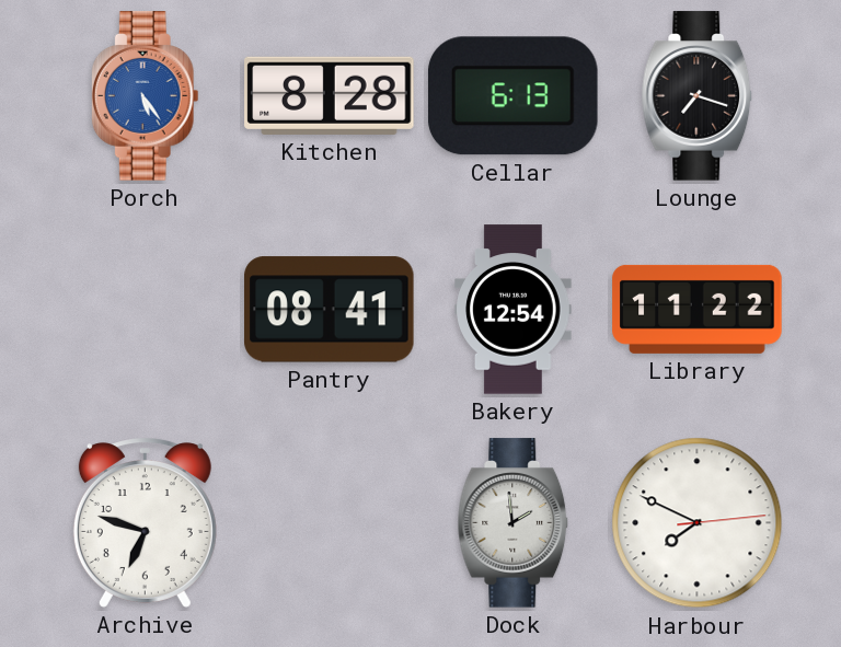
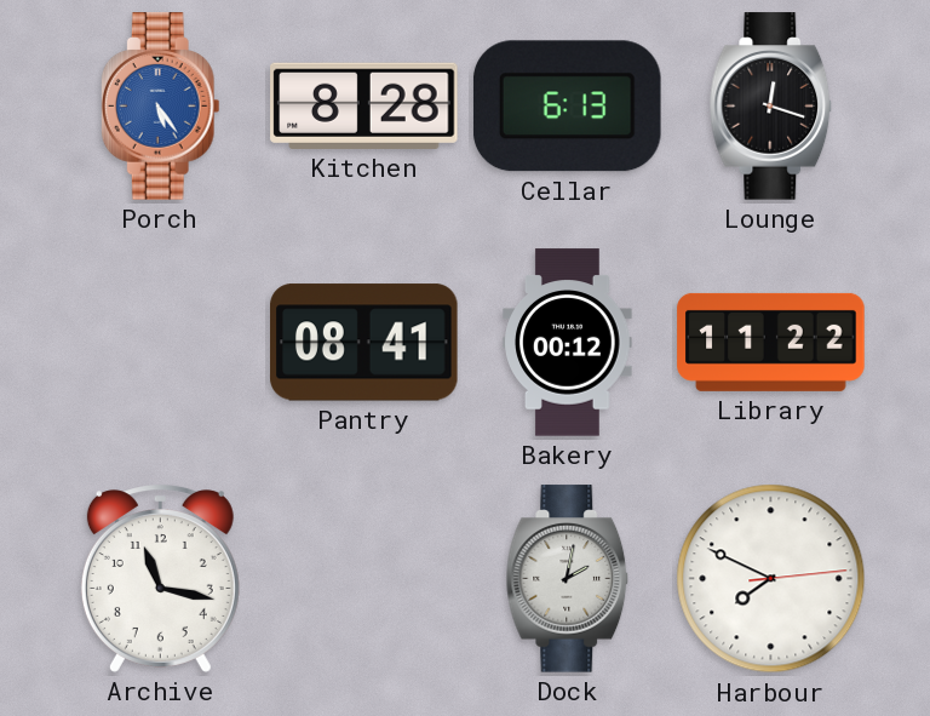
Lounge: 7:18 -> 12:18 (771, 107)
Bakery: 12:54 -> 00:12 (568, 343)
Archive: 6:48 -> 11:17 (160, 579)
Dock: 1:59 -> 2:02 (568, 579)
